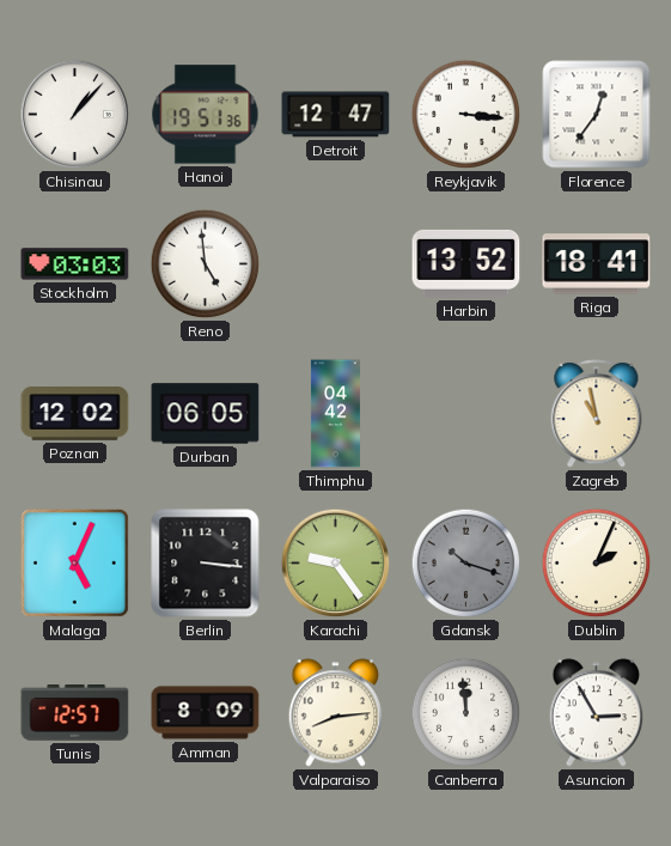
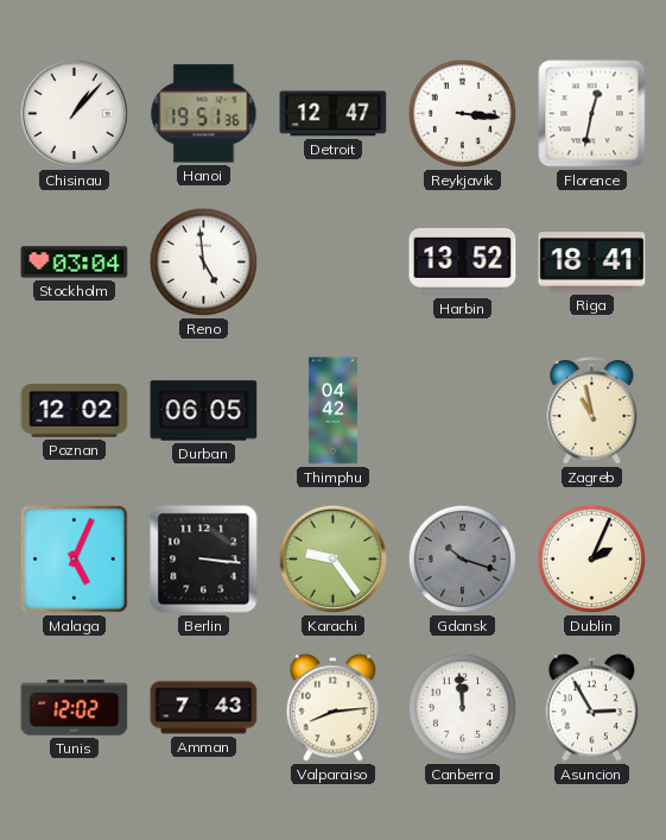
Florence: 12:36 -> 12:32 (592, 114)
Stockholm: 03:03 -> 03:04 (75, 263)
Tunis: 12:57 -> 12:02 (75, 708)
Amman: 8:09 -> 7:43 (204, 708)
